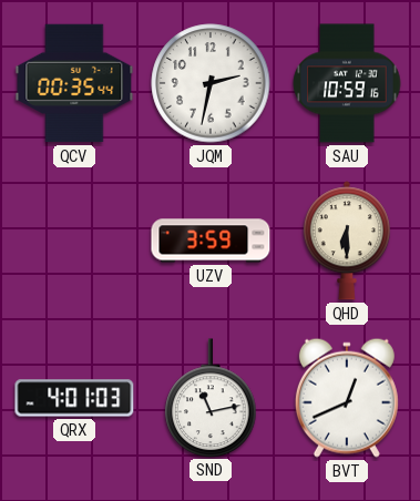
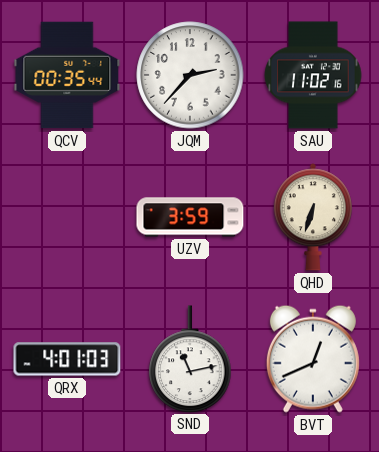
JQM: 2:32 -> 2:37 (190, 75)
SAU: 10:59 -> 11:02 (313, 75)
QHD: 6:30 -> 6:33 (313, 217)
